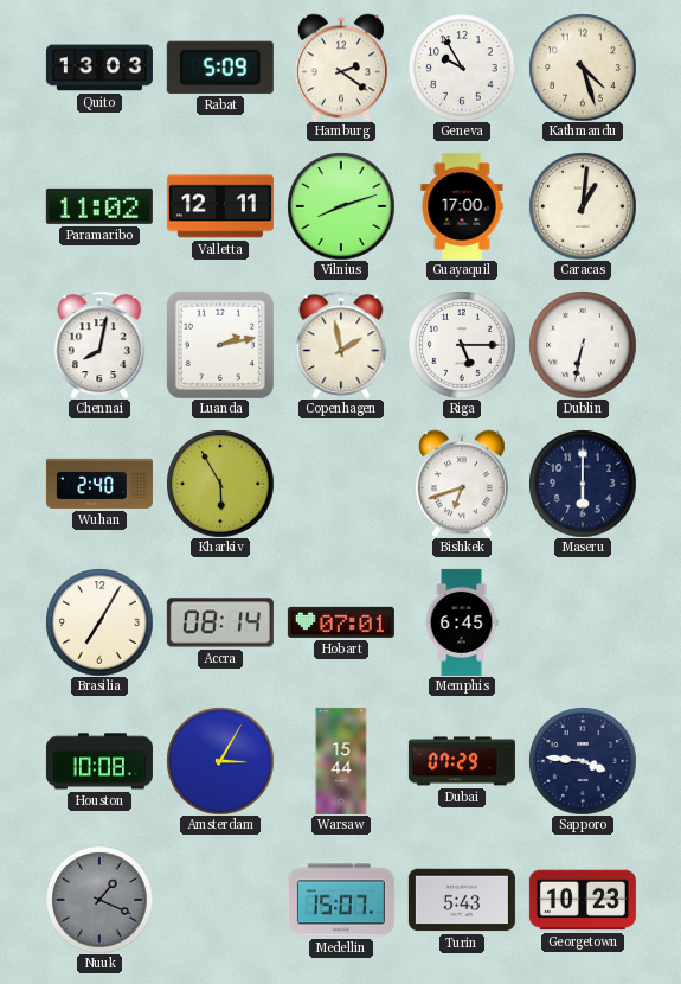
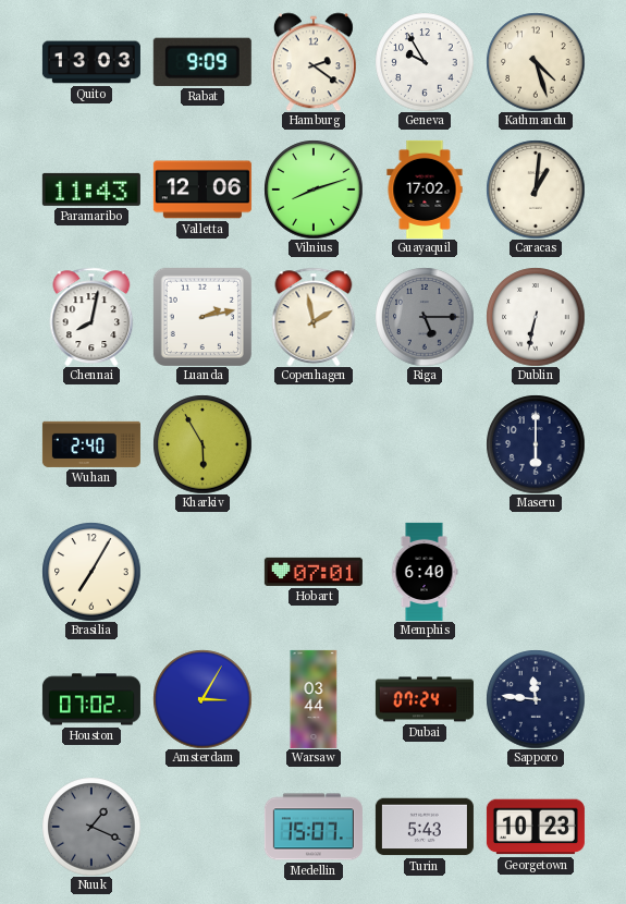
Rabat: 5:09 -> 9:09 (202, 62)
Paramaribo: 11:02 -> 11:43 (91, 190)
Valletta: 12:11 -> 12:06 (202, 190)
Guayaquil: 17:00 -> 17:02 (425, 190)
Riga dial: white -> grey (425, 317)
Bishkek: 6:42 -> none (462, 484)
Accra: 08:14 -> none (220, 622)
Memphis: 6:45 -> 6:40 (425, 572)
Houston: 10:08 -> 07:02 (91, 699)
Warsaw: 15:44 -> 03:44 (314, 699)
Dubai: 07:29 -> 07:24 (425, 699)
Sapporo: 3:46 -> 11:46 (536, 699)
